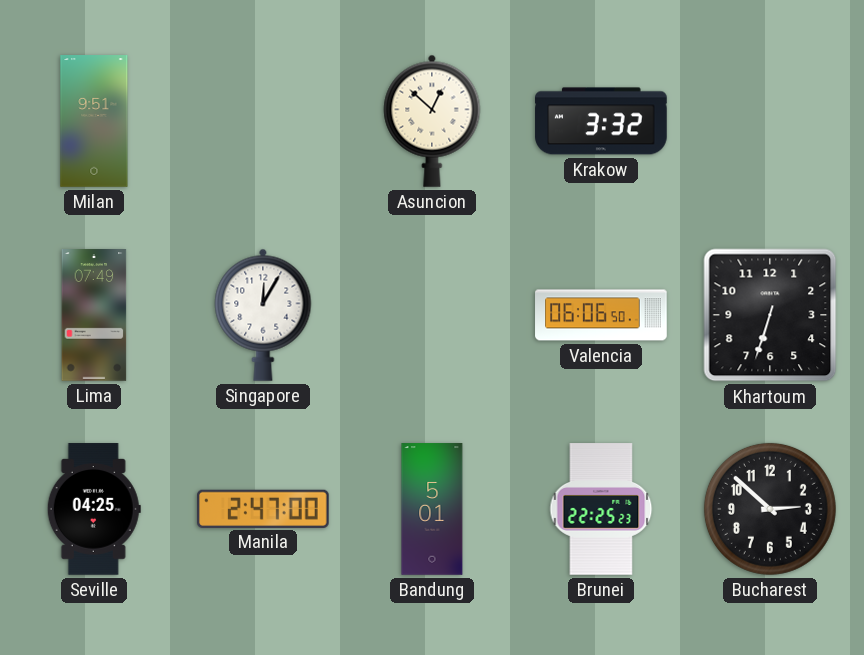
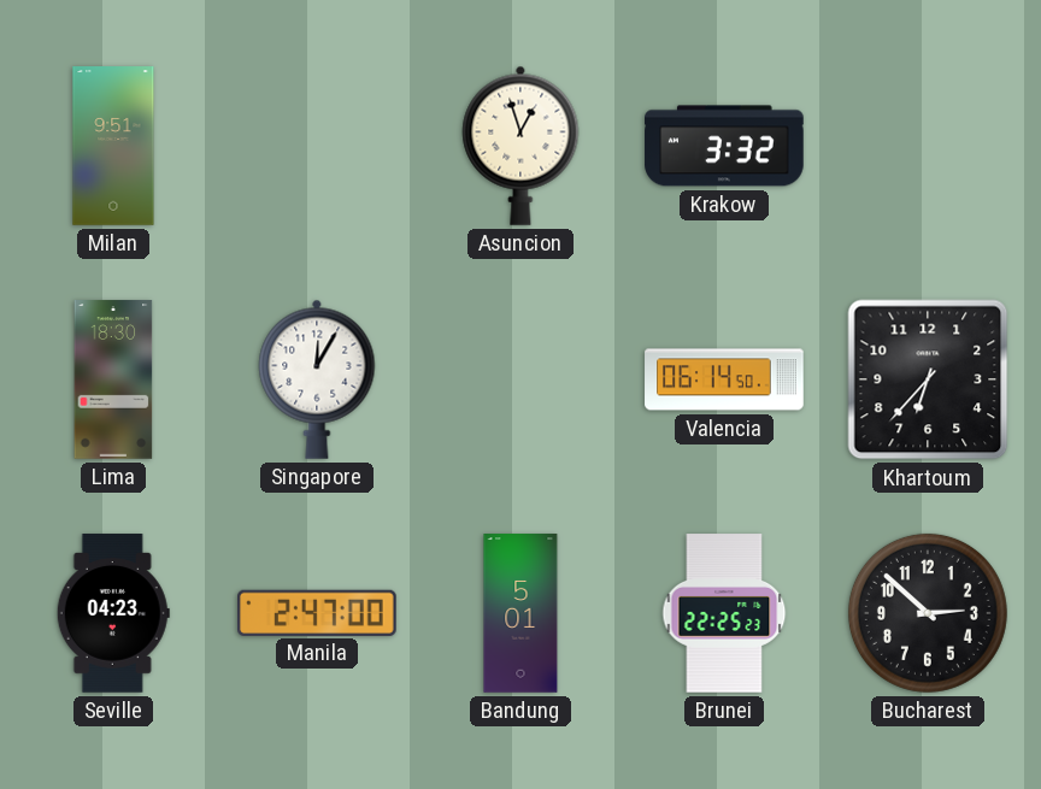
Asuncion: 12:52 -> 12:57 (520, 146)
Lima: 07:49 -> 18:30 (113, 379)
Valencia: 06:06 -> 06:14 (724, 379)
Khartoum: 6:33 -> 6:37 (928, 379)
Seville: 04:25 -> 04:23 (113, 613)
